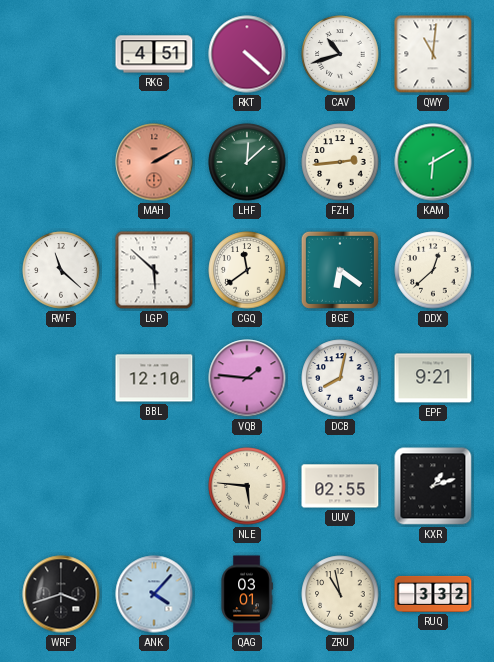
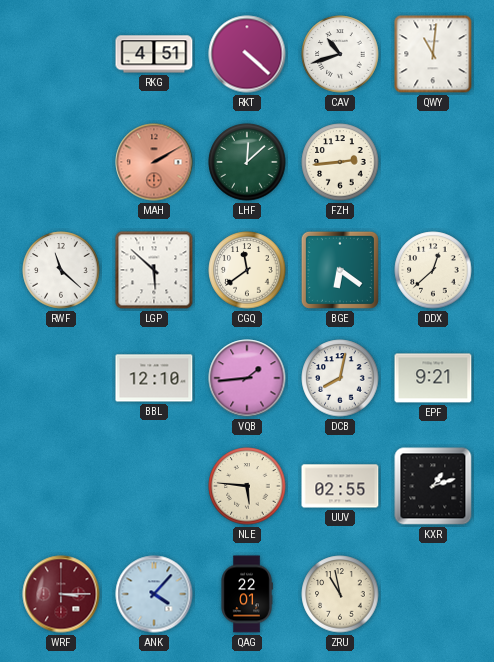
KAM: 6:10 -> none (433, 162)
VQB: 1:46 -> 1:44 (247, 378)
WRF: 3:42 -> 3:15 (61, 594)
WRF dial: black -> burgundy (61, 594)
QAG: 03:01 -> 22:01 (247, 594)
RUQ: 3:32 -> none (433, 594)
